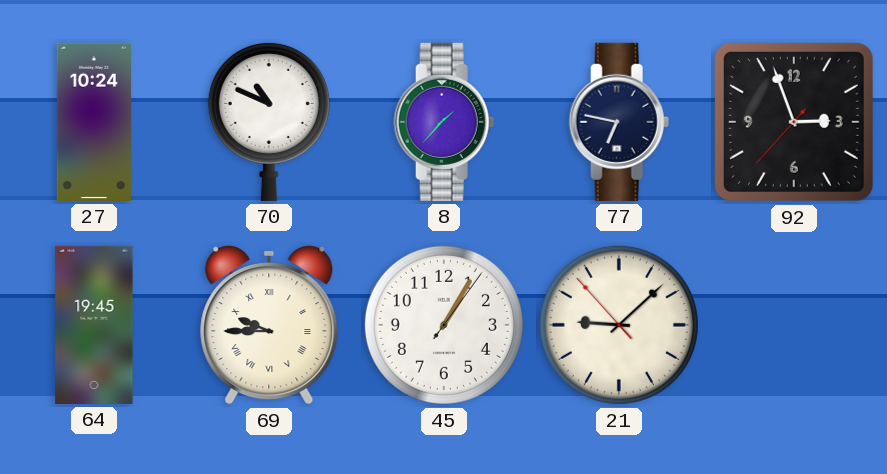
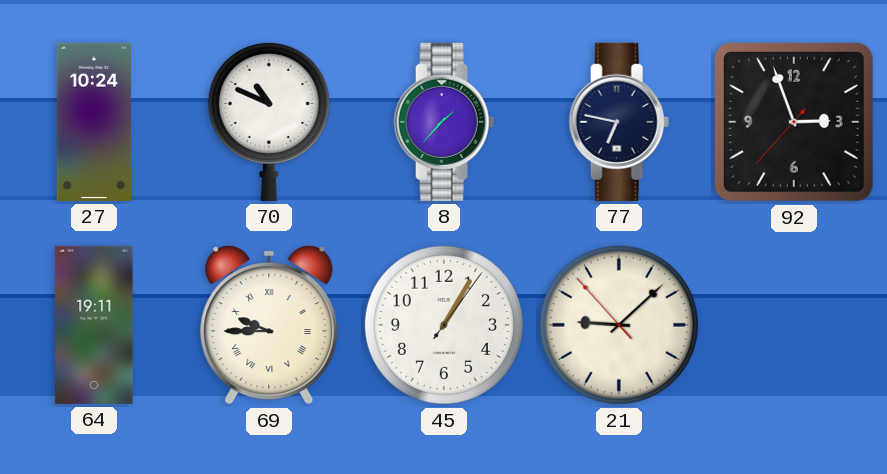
64: 19:45 -> 19:11 (94, 325)
